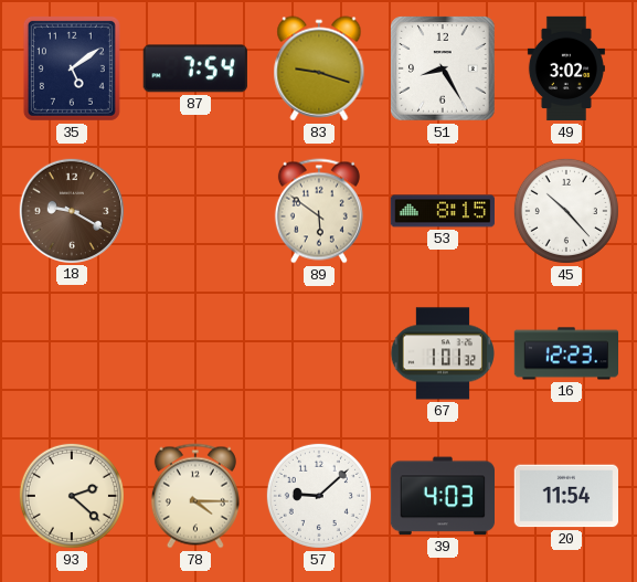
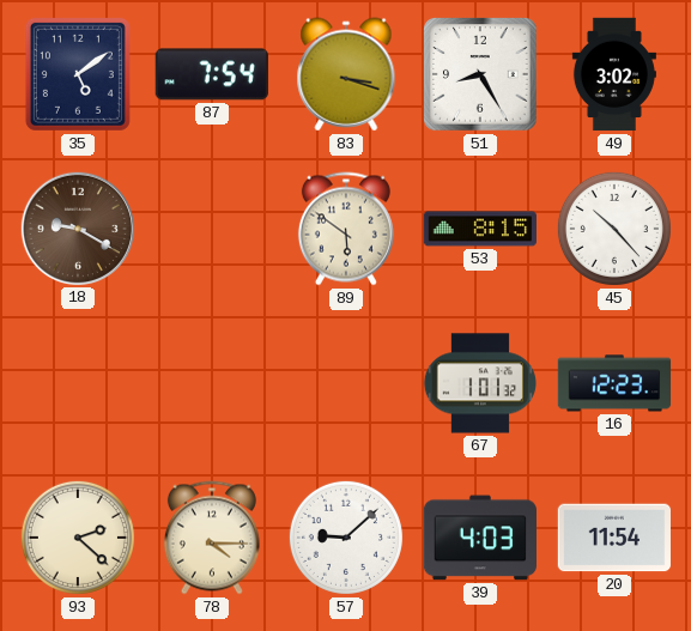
83: 9:18 -> 3:18 (346, 74)
